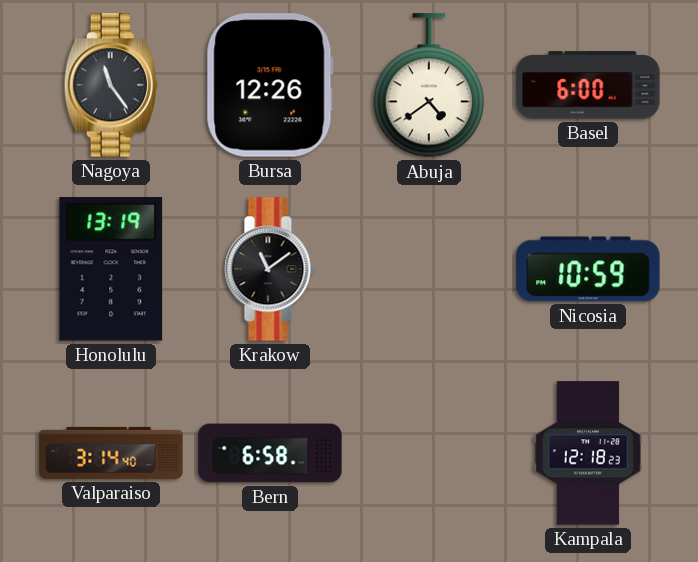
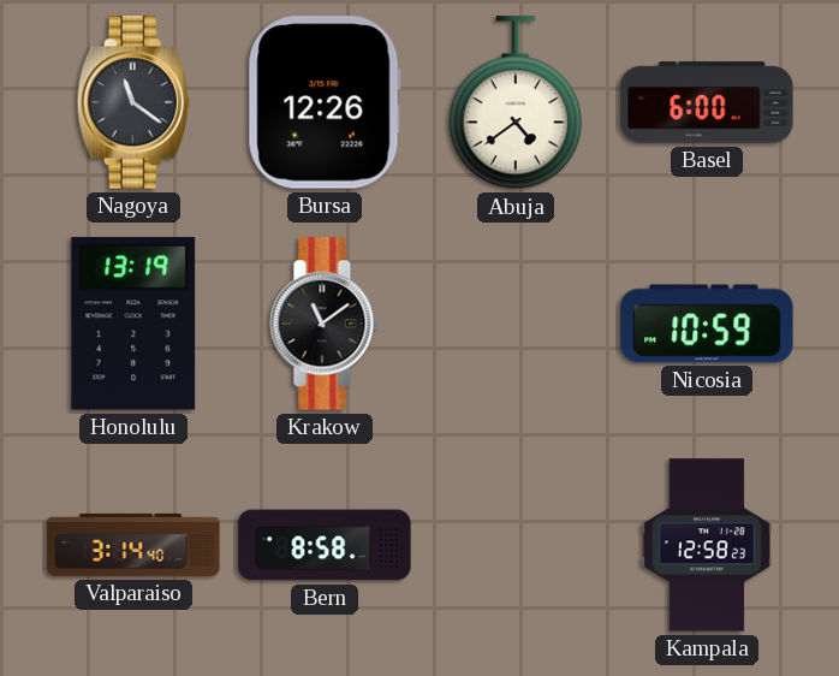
Nagoya: 11:24 -> 11:21 (133, 102)
Bern: 6:58 -> 8:58 (325, 545)
Kampala: 12:18 -> 12:58 (707, 545)
